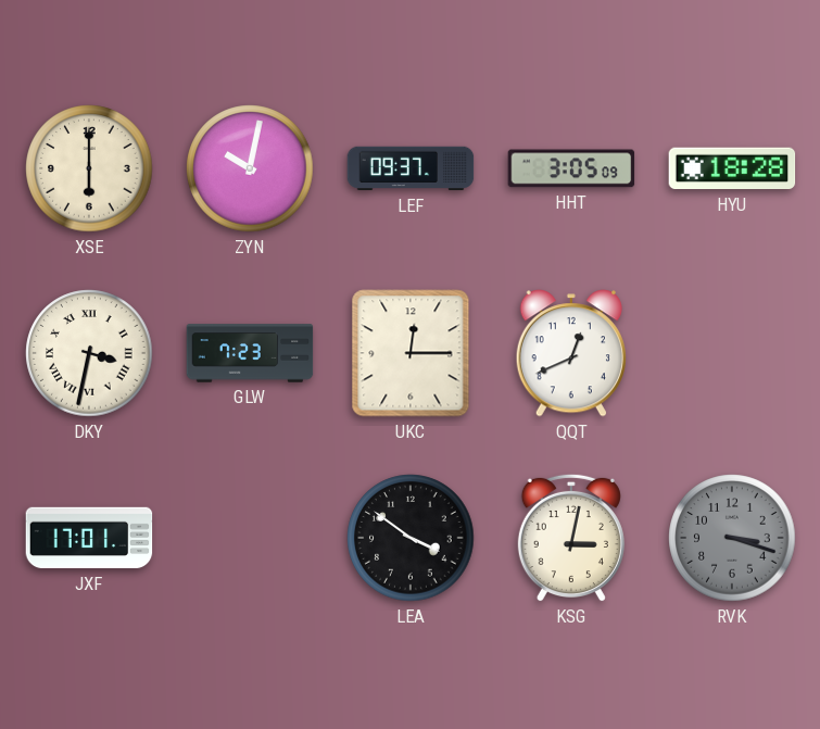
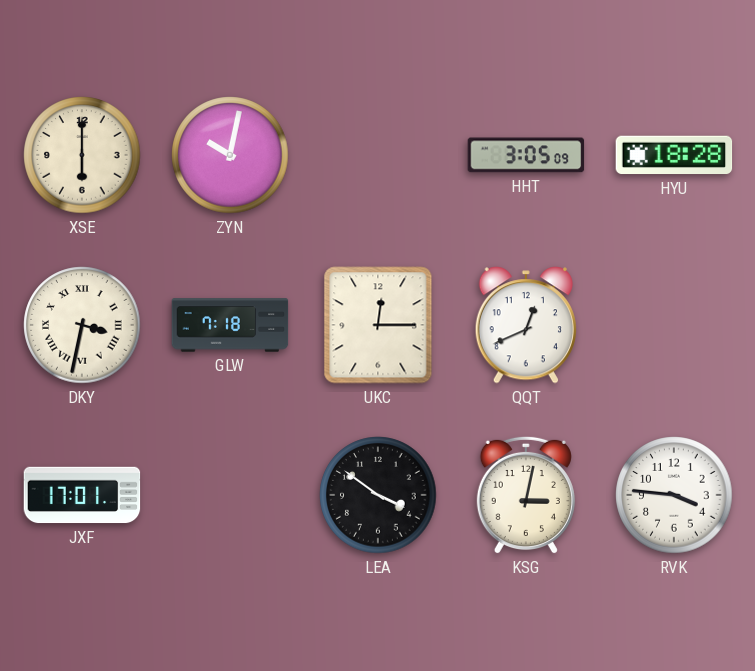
LEF: 09:37 -> none (411, 168)
GLW: 7:23 -> 7:18 (230, 325)
RVK: 3:18 -> 3:46 (674, 495)
RVK dial: grey -> white (674, 495)
